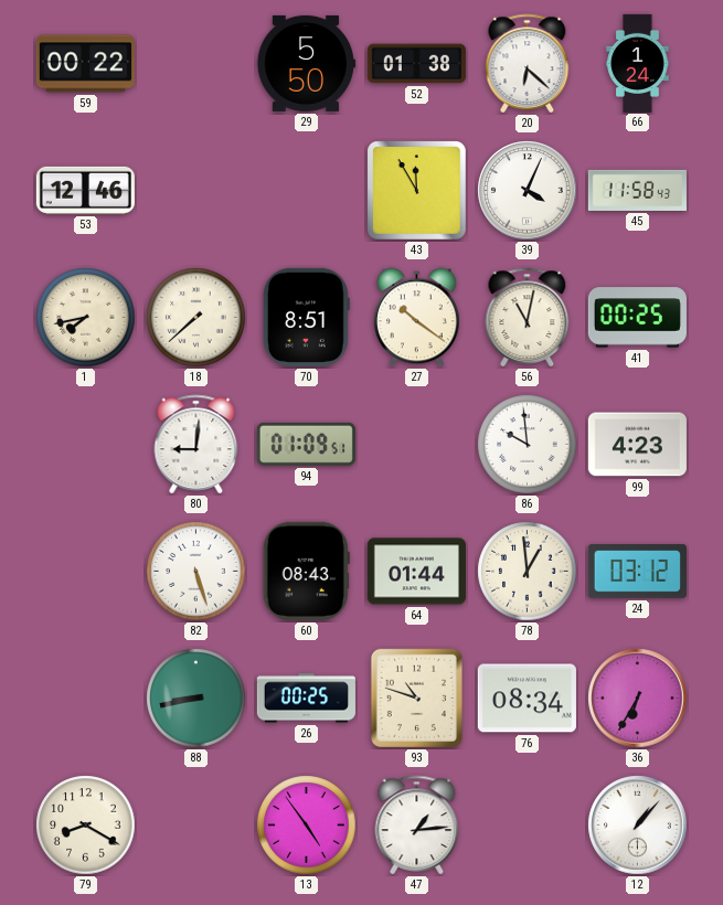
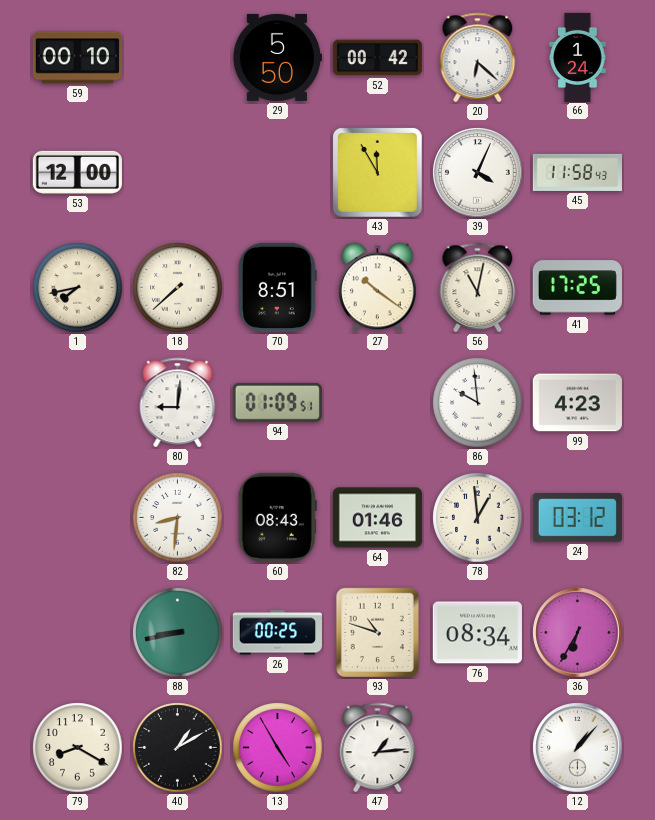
59: 00:22 -> 00:10 (77, 58)
52: 01:38 -> 00:42 (377, 58)
53: 12:46 -> 12:00 (77, 172)
41: 00:25 -> 17:25 (577, 288)
82: 5:27 -> 8:31 (178, 518)
64: 01:44 -> 01:46 (377, 518)
40: none -> 1:10 (178, 748)
13: 4:54 -> 4:55 (278, 748)
